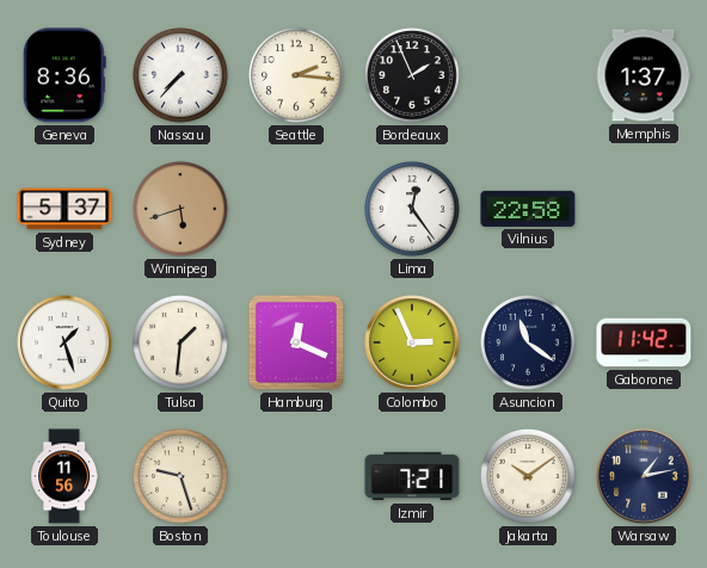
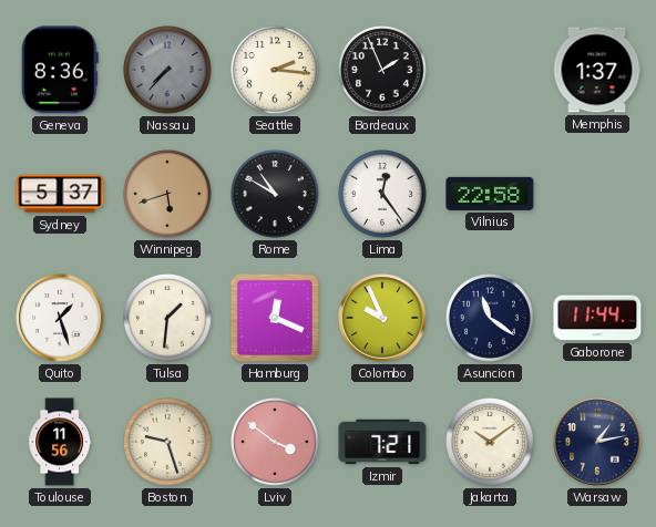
Nassau dial: white -> grey (167, 70)
Rome: none -> 10:50 (275, 194)
Colombo: 2:56 -> 9:56 (382, 318)
Gaborone: 11:42 -> 11:44 (597, 318)
Lviv: none -> 3:51 (275, 442)
